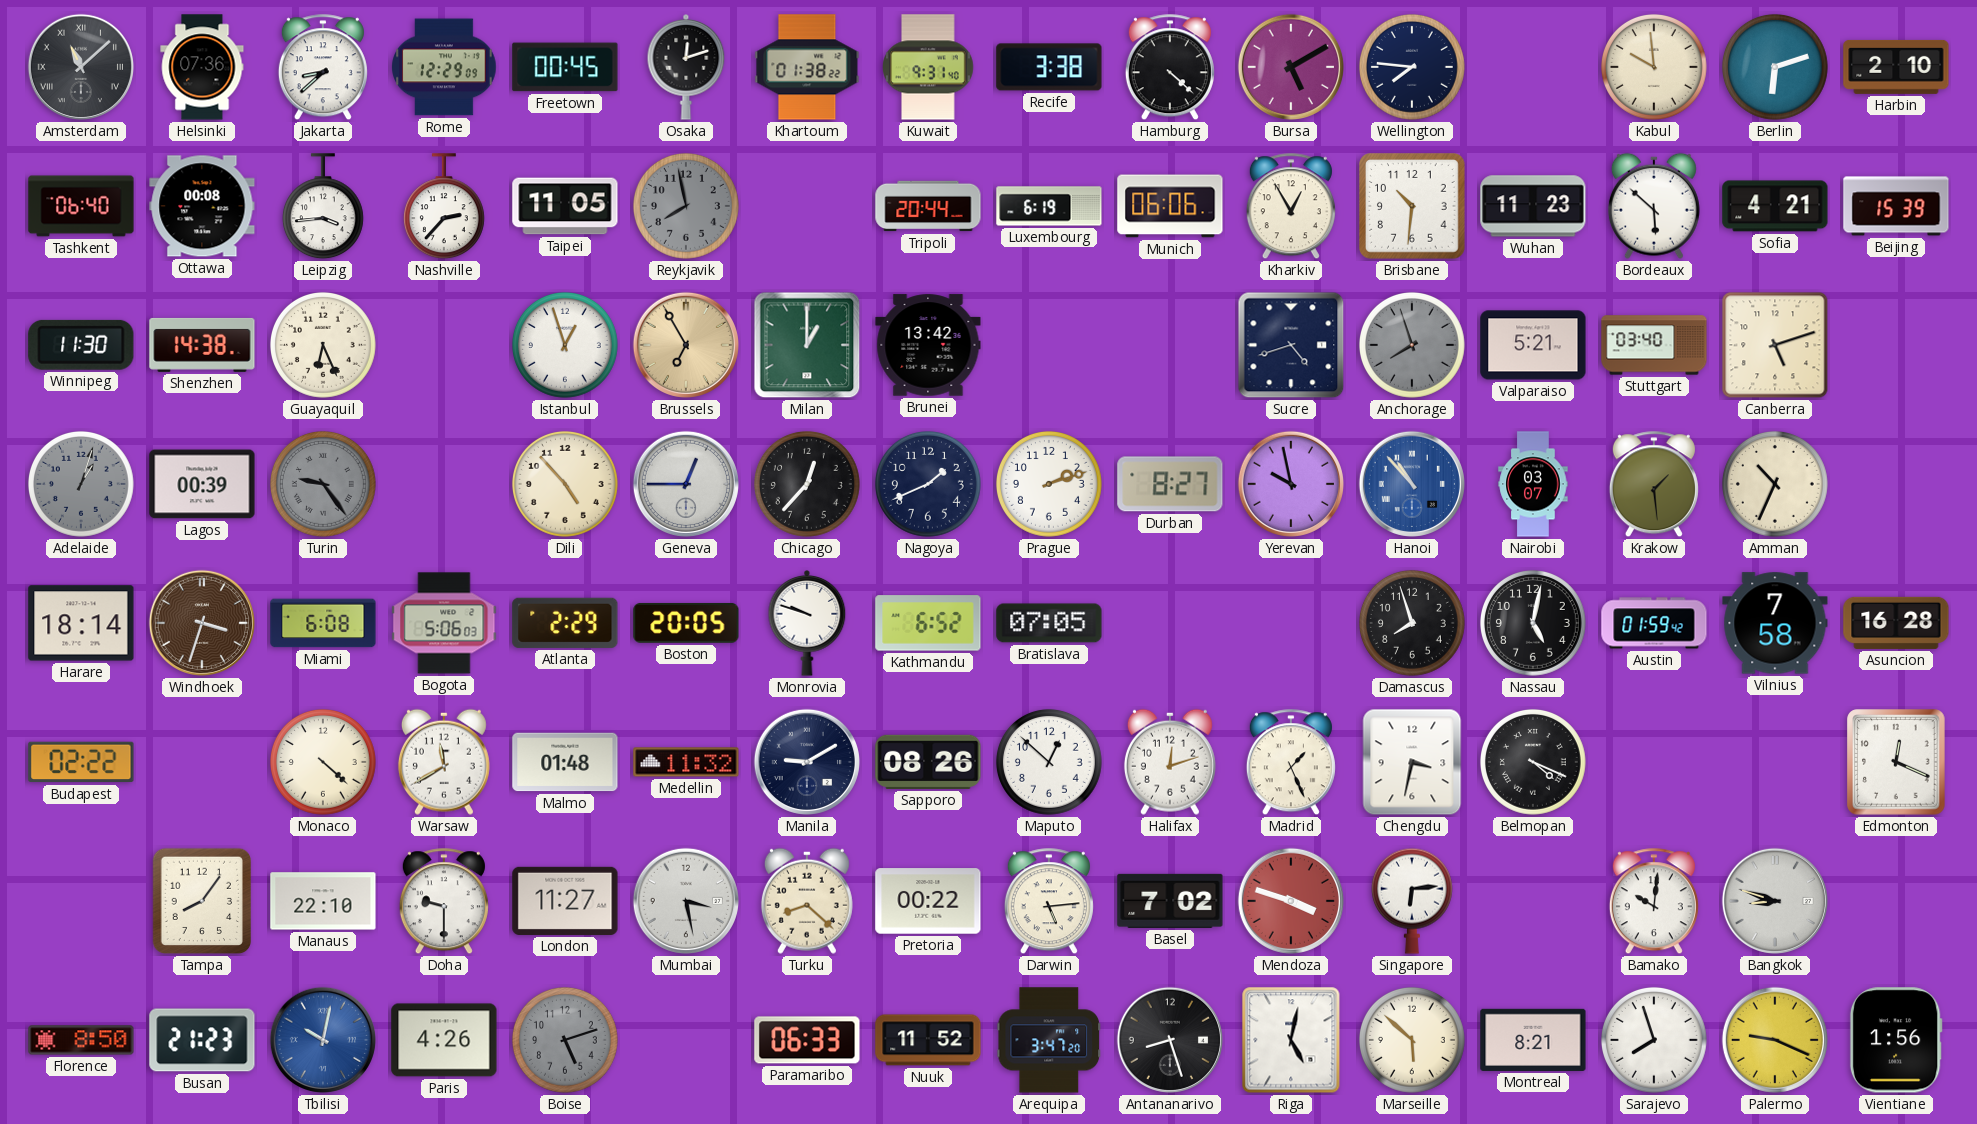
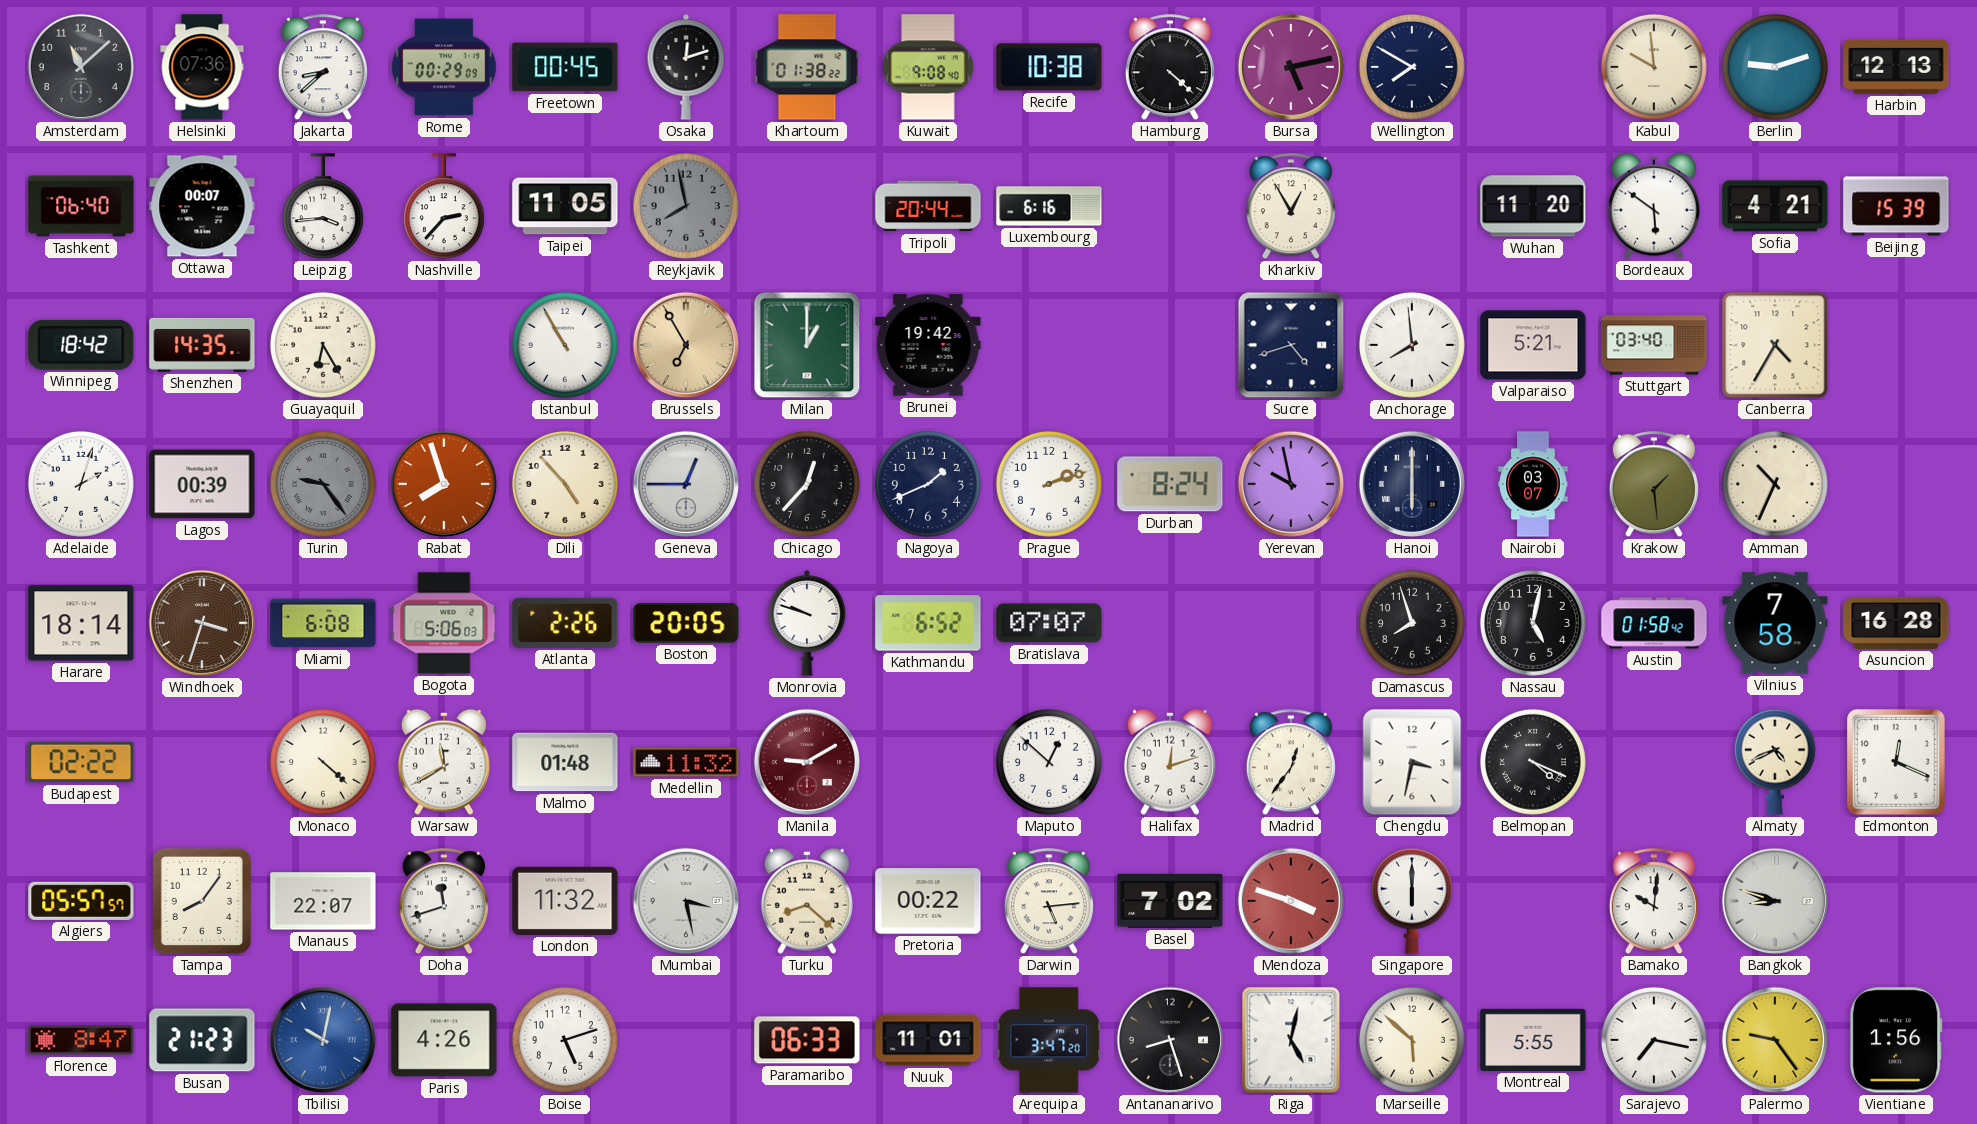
Amsterdam numerals: Roman -> Arabic (81, 67)
Rome: 12:29 -> 00:29 (444, 67)
Kuwait: 9:31 -> 9:08 (928, 67)
Recife: 3:38 -> 10:38 (1049, 67)
Bursa: 5:10 -> 5:13 (1291, 67)
Wellington: 7:46 -> 7:50 (1412, 67)
Berlin: 6:12 -> 9:12 (1775, 67)
Harbin: 2:10 -> 12:13 (1896, 67)
Ottawa: 00:08 -> 00:07 (202, 206)
Luxembourg: 6:19 -> 6:16 (1049, 206)
Munich: 06:06 -> none (1170, 206)
Brisbane: 10:31 -> none (1413, 207)
Wuhan: 11:23 -> 11:20 (1533, 206)
Bordeaux: 5:52 -> 5:51 (1654, 206)
Winnipeg: 11:30 -> 18:42 (81, 345)
Shenzhen: 14:38 -> 14:35 (202, 345)
Guayaquil: 6:26 -> 6:25 (323, 345)
Istanbul: 12:57 -> 10:55 (565, 345)
Brunei: 13:42 -> 19:42 (928, 345)
Anchorage: 7:57 -> 7:59 (1412, 345)
Anchorage dial: grey -> white (1412, 345)
Canberra: 5:12 -> 4:35 (1775, 345)
Adelaide: 1:03 -> 2:03 (81, 484)
Adelaide dial: grey -> white (81, 484)
Rabat: none -> 7:57 (444, 484)
Durban: 8:27 -> 8:24 (1170, 484)
Hanoi: 10:53 -> 6:00 (1412, 484)
Hanoi dial: blue -> navy (1412, 484)
Atlanta: 2:29 -> 2:26 (565, 623)
Bratislava: 07:05 -> 07:07 (1049, 623)
Austin: 01:59 -> 01:58 (1654, 623)
Manila dial: navy -> burgundy (807, 762)
Sapporo: 08:26 -> none (928, 762)
Madrid: 1:26 -> 12:36 (1291, 763)
Almaty: none -> 4:41 (1775, 762)
Algiers: none -> 05:57 (81, 901)
Manaus: 22:10 -> 22:07 (323, 901)
Doha: 9:30 -> 11:42 (444, 902)
London: 11:27 -> 11:32 (565, 901)
Singapore: 6:14 -> 6:00 (1412, 901)
Florence: 8:50 -> 8:47 (81, 1040)
Boise dial: grey -> white (565, 1040)
Nuuk: 11:52 -> 11:01 (928, 1040)
Montreal: 8:21 -> 5:55 (1533, 1040)
Sarajevo: 7:57 -> 7:17 (1654, 1040)
Palermo: 9:19 -> 9:24 (1775, 1040)
